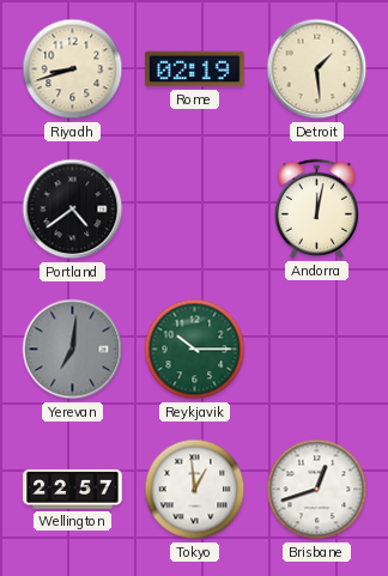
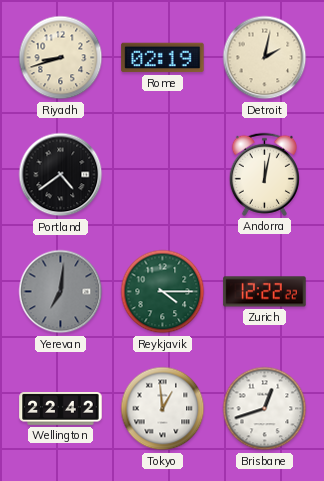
Detroit: 1:29 -> 2:02 (265, 58)
Reykjavik: 10:15 -> 4:15 (163, 292)
Zurich: none -> 12:22 (265, 292)
Wellington: 22:57 -> 22:42 (61, 409)
